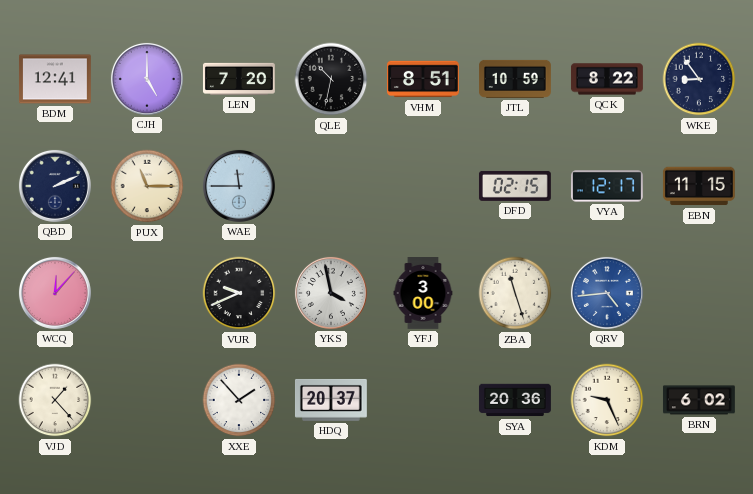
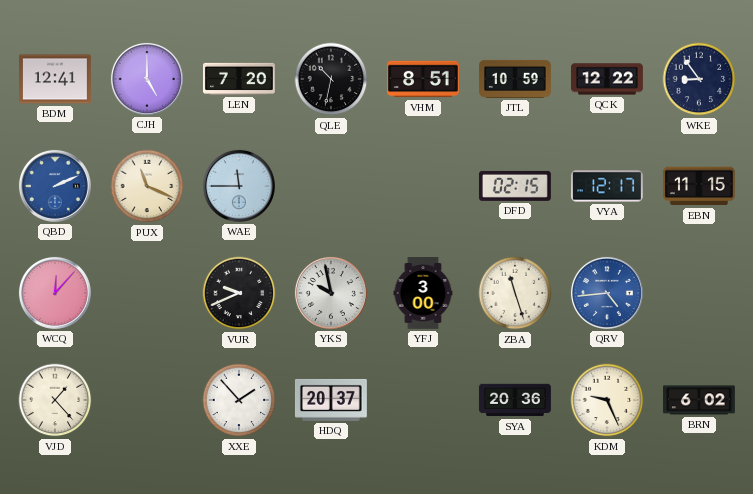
QCK: 8:22 -> 12:22 (607, 79)
QBD dial: navy -> blue (55, 186)
PUX: 11:15 -> 11:19 (147, 186)
YKS: 3:58 -> 9:58 (331, 293)
